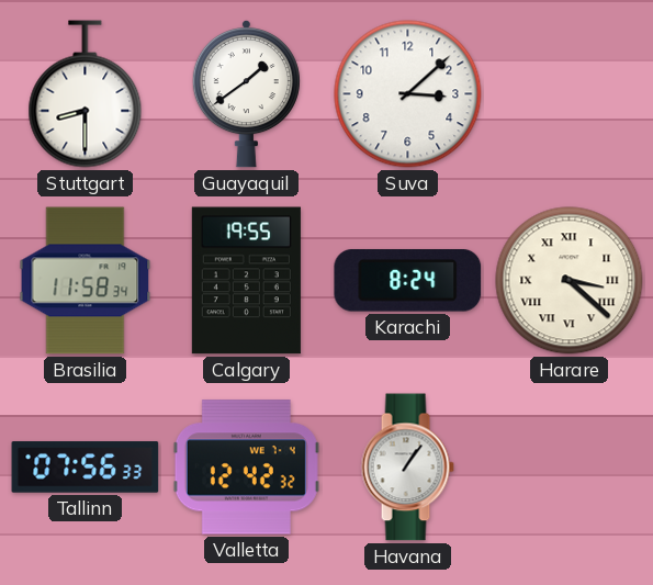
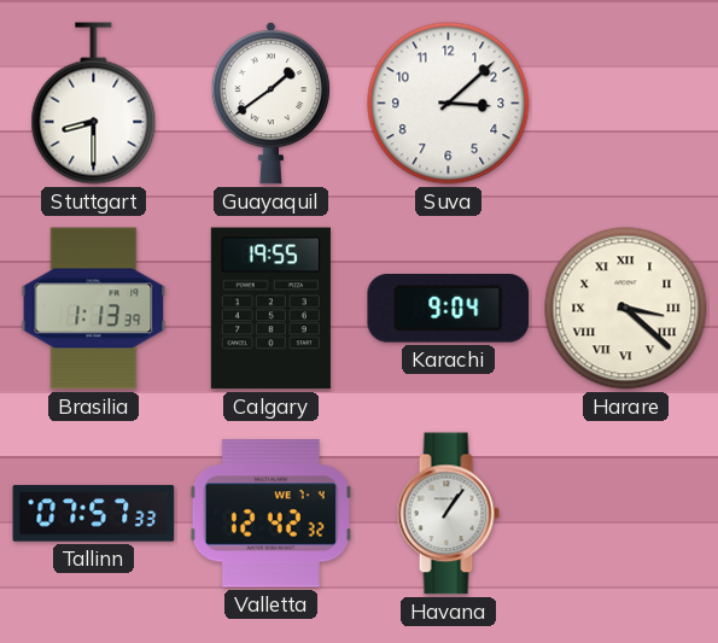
Brasilia: 11:58 -> 1:13 (94, 309)
Karachi: 8:24 -> 9:04 (449, 309)
Tallinn: 07:56 -> 07:57 (94, 514)
